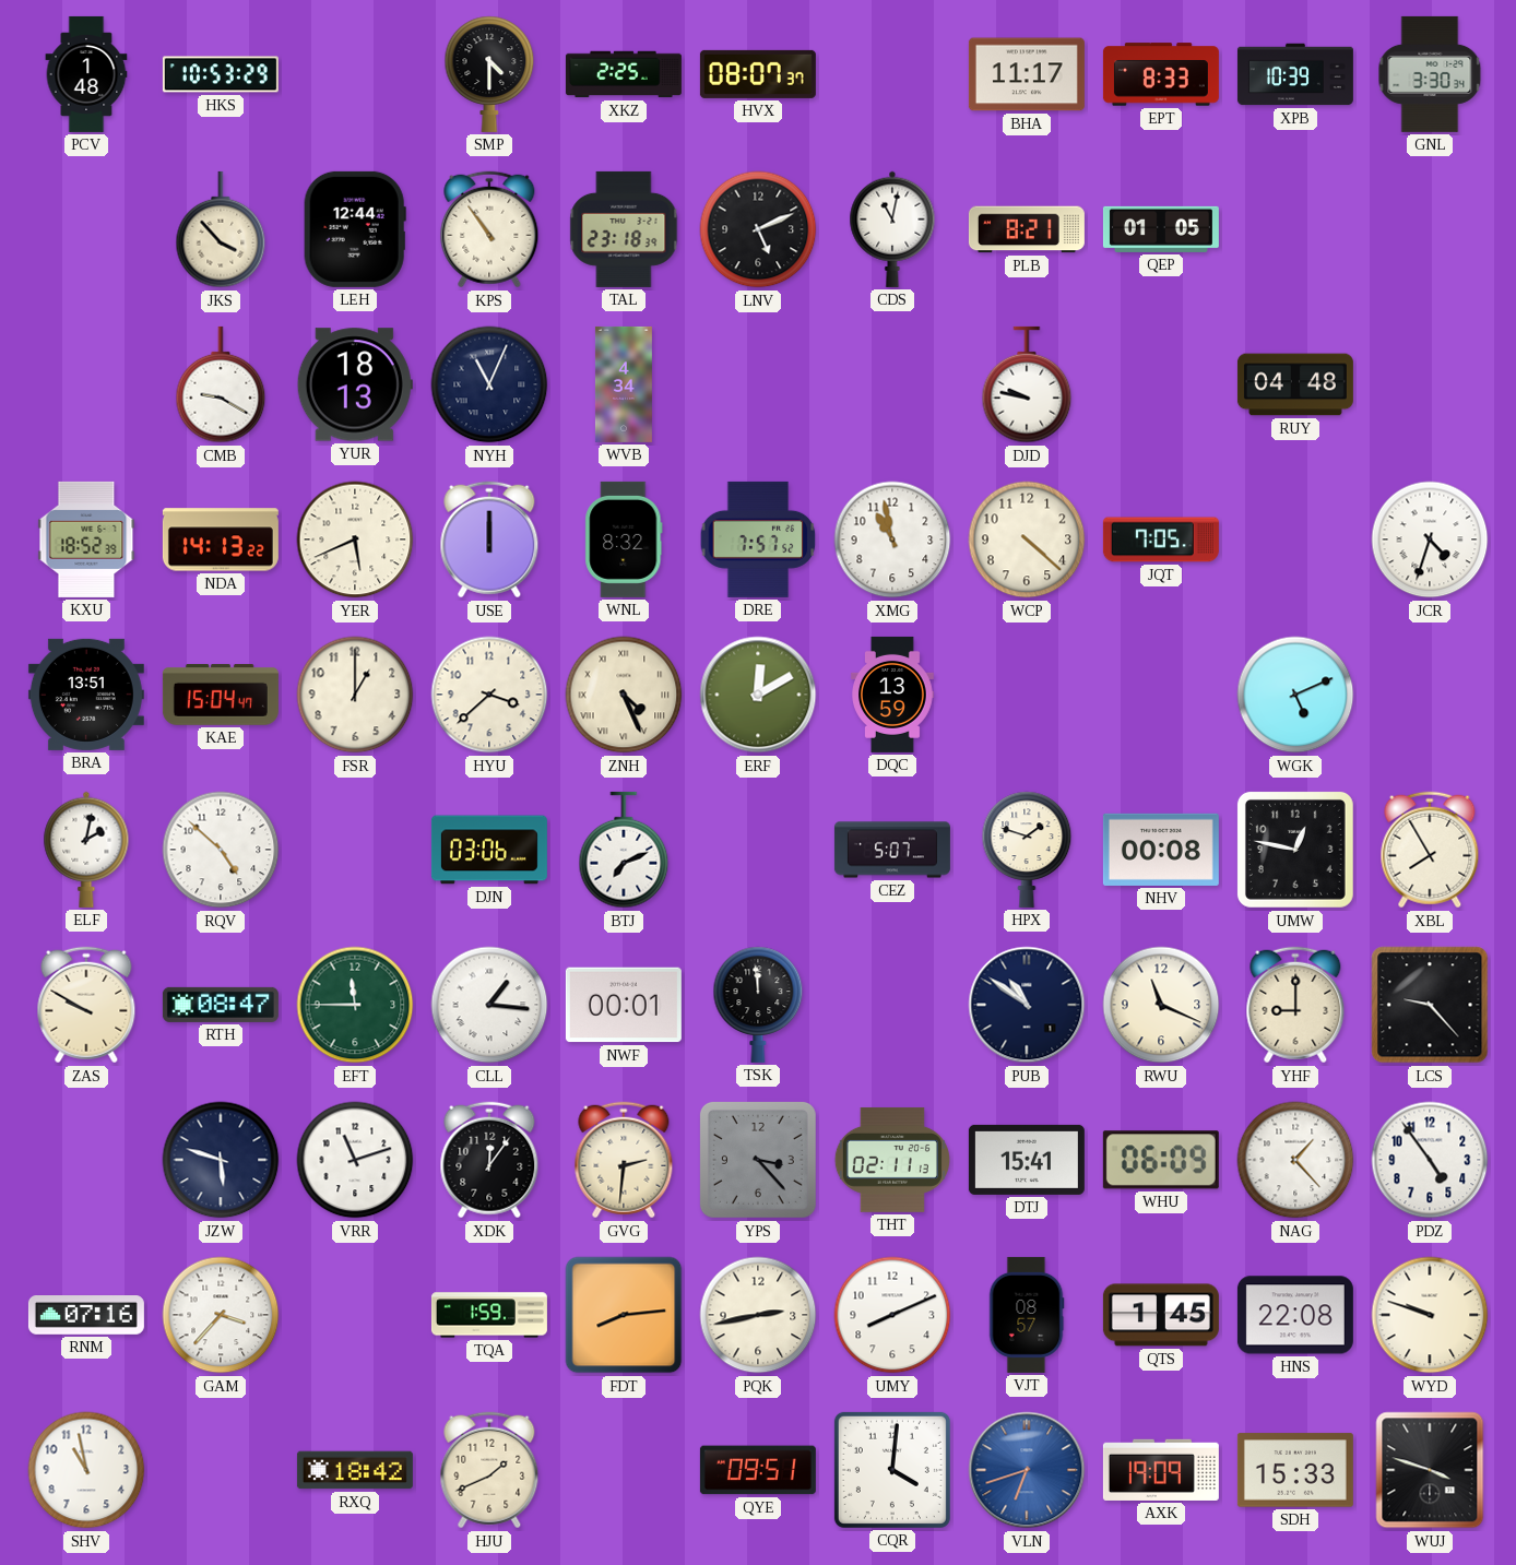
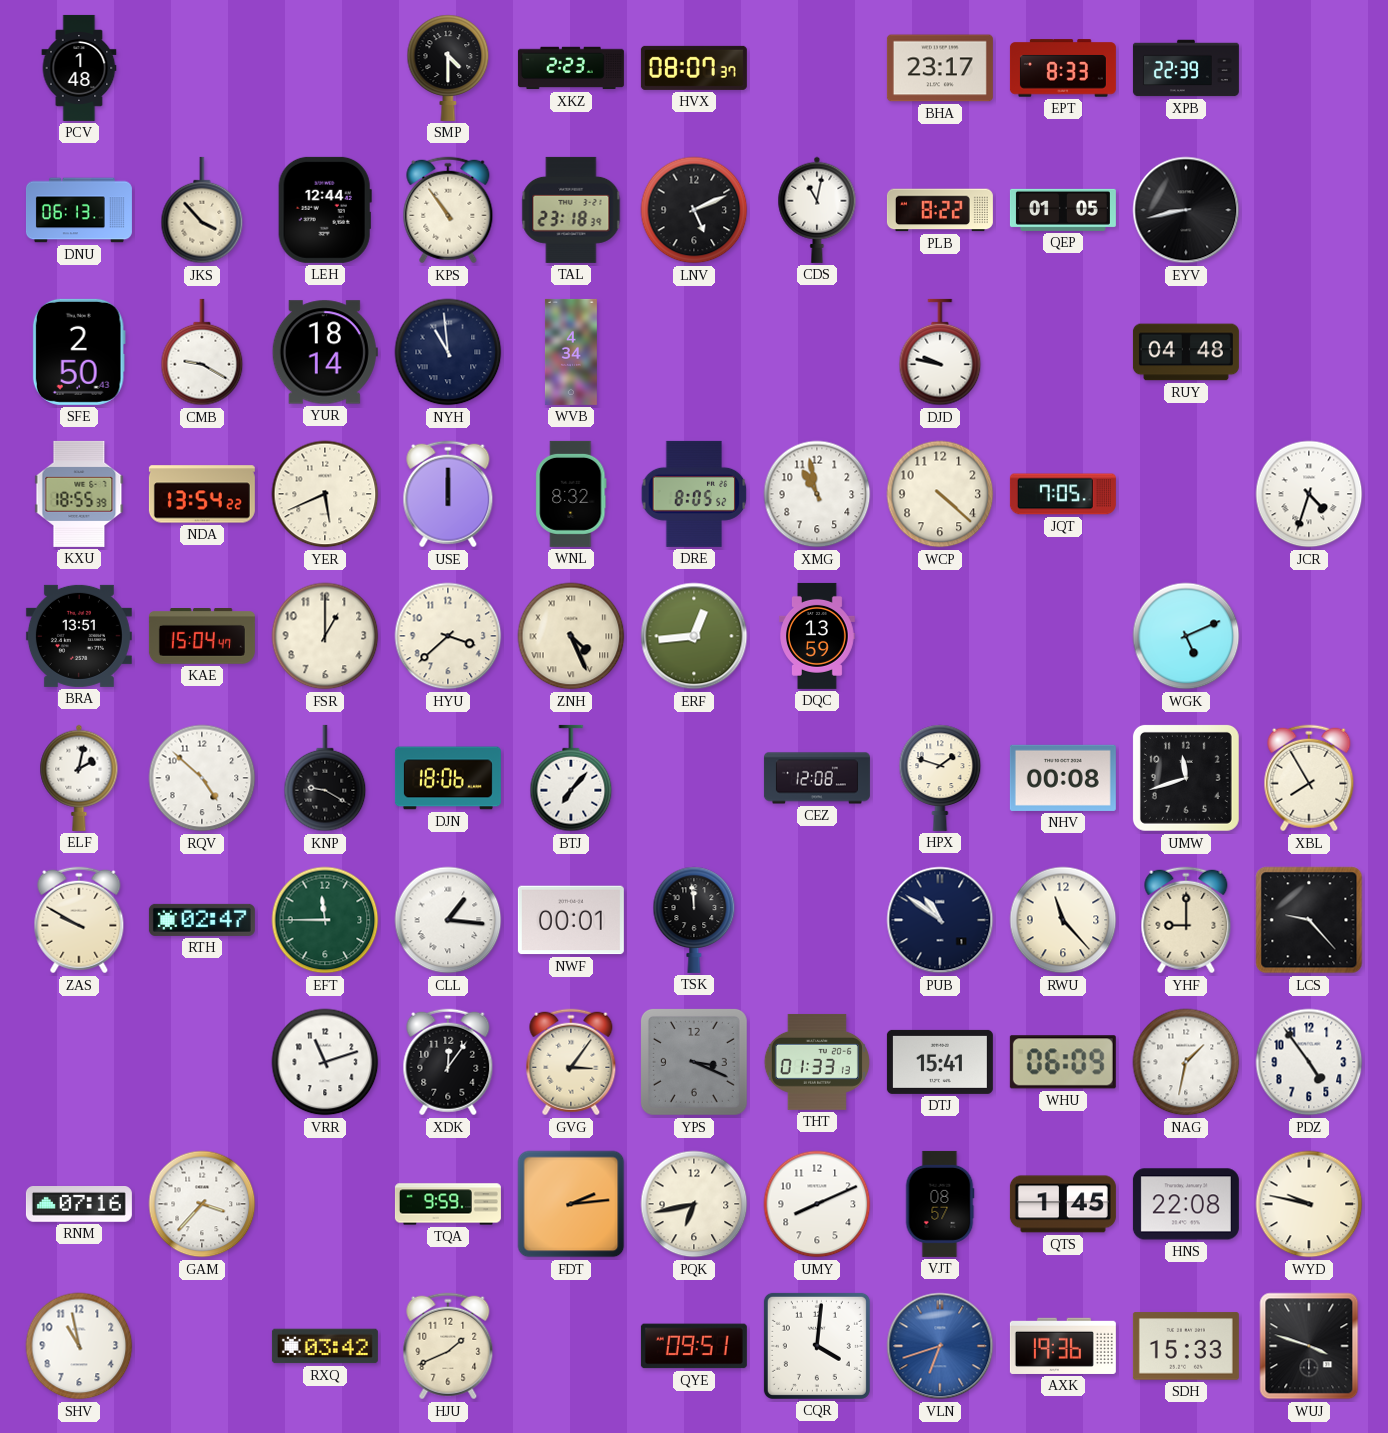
HKS: 10:53 -> none (221, 74)
XKZ: 2:25 -> 2:23 (571, 68)
BHA: 11:17 -> 23:17 (940, 68)
XPB: 10:39 -> 22:39 (1186, 68)
GNL: 3:30 -> none (1430, 74)
DNU: none -> 06:13 (79, 210)
PLB: 8:21 -> 8:22 (940, 210)
EYV: none -> 8:43 (1186, 210)
SFE: none -> 2:50 (79, 352)
YUR: 18:13 -> 18:14 (325, 352)
NYH: 11:04 -> 10:59 (448, 352)
KXU: 18:52 -> 18:55 (79, 494)
NDA: 14:13 -> 13:54 (202, 494)
DRE: 7:57 -> 8:05 (694, 494)
ERF: 12:10 -> 12:44 (694, 636)
KNP: none -> 9:20 (325, 778)
DJN: 03:06 -> 18:06 (448, 778)
BTJ: 7:11 -> 7:07 (571, 778)
CEZ: 5:07 -> 12:08 (817, 778)
UMW: 12:47 -> 11:42 (1186, 778)
RTH: 08:47 -> 02:47 (202, 920)
RWU: 11:19 -> 11:23 (1063, 920)
JZW: 5:48 -> none (221, 1160)
GVG: 2:31 -> 3:06 (571, 1062)
YPS: 3:23 -> 3:19 (694, 1062)
THT: 02:11 -> 01:33 (817, 1062)
NAG: 1:23 -> 1:32 (1186, 1062)
TQA: 1:59 -> 9:59 (448, 1204)
FDT: 8:14 -> 2:14 (571, 1204)
PQK: 2:43 -> 6:43 (694, 1204)
WYD: 9:48 -> 9:47 (1309, 1204)
RXQ: 18:42 -> 03:42 (325, 1346)
AXK: 19:09 -> 19:36 (1063, 1346)
